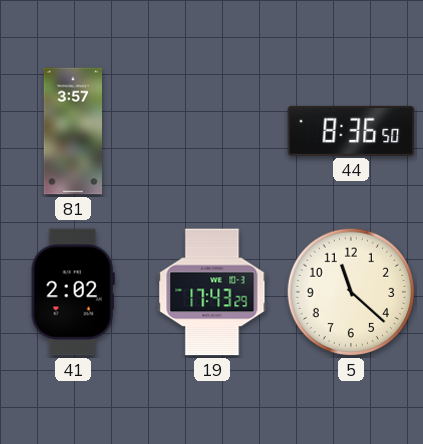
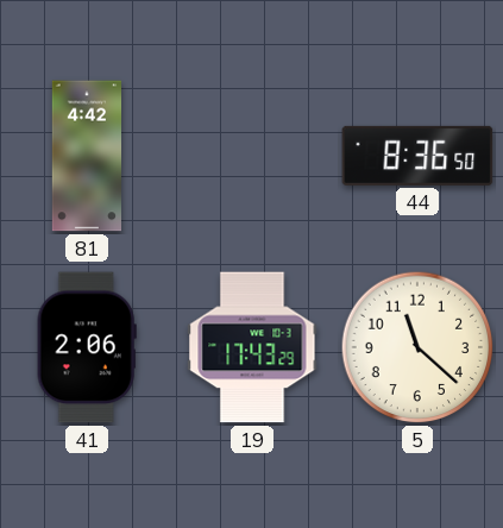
81: 3:57 -> 4:42 (86, 156)
41: 2:02 -> 2:06 (87, 347)
